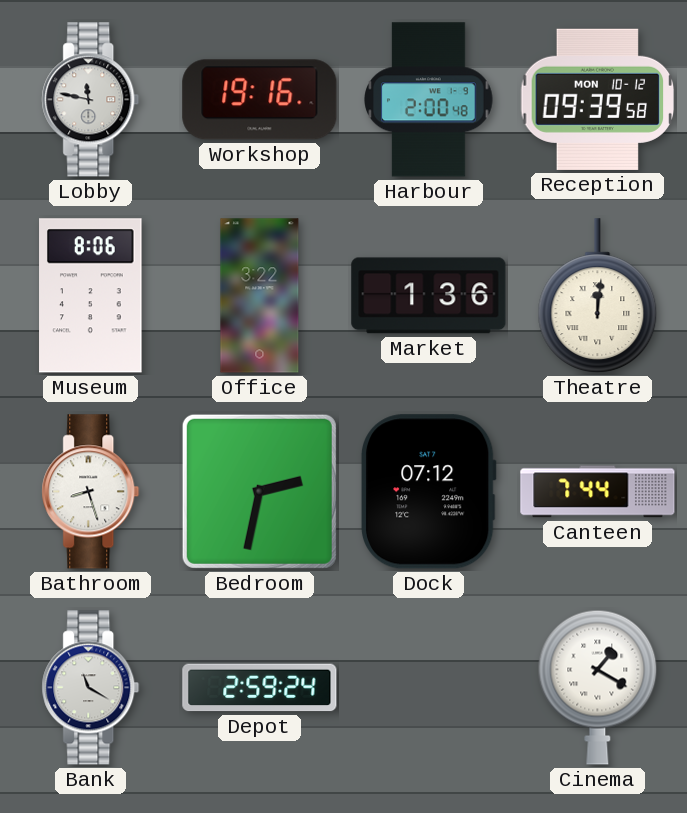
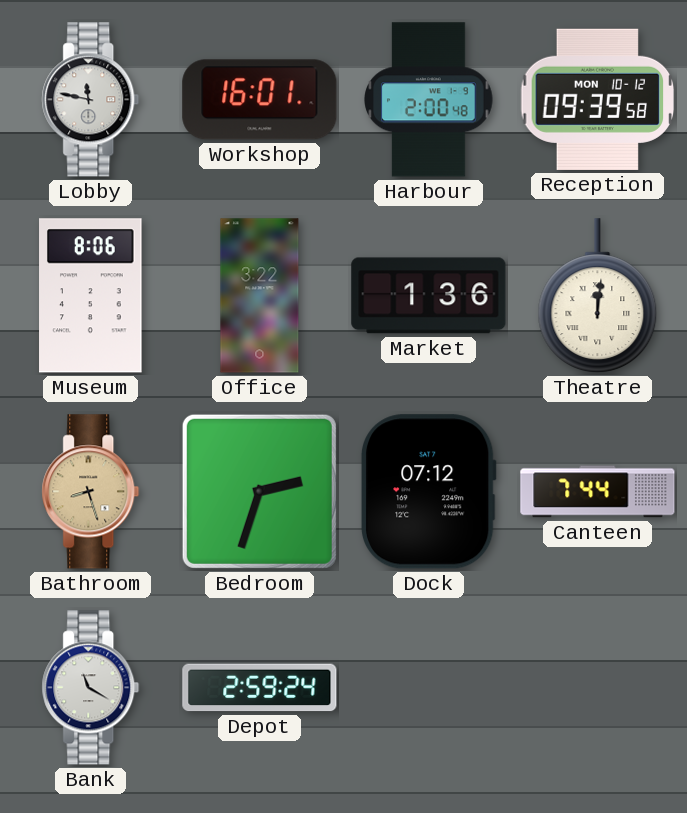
Workshop: 19:16 -> 16:01 (260, 100)
Bathroom dial: white -> champagne (91, 492)
Bedroom: 2:32 -> 2:33 (259, 491)
Cinema: 1:20 -> none (598, 687)
